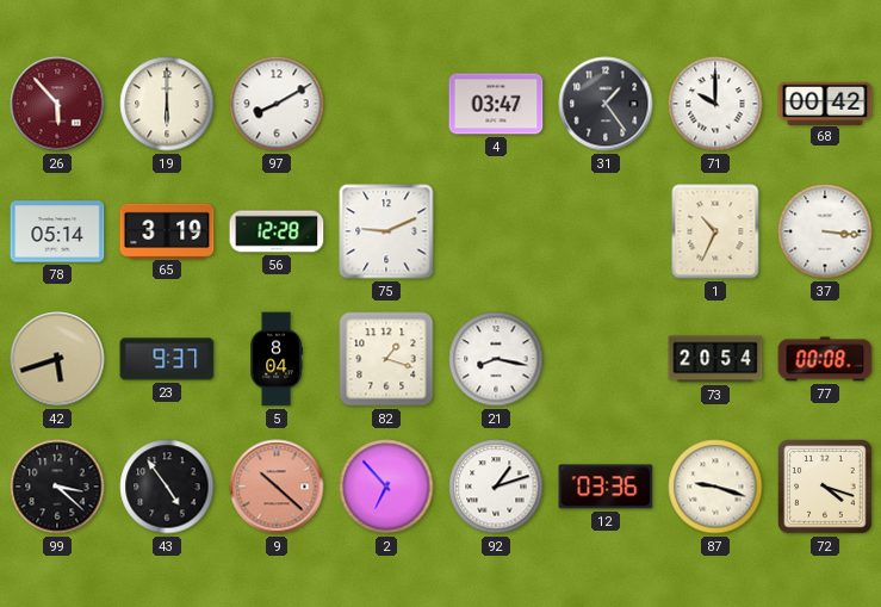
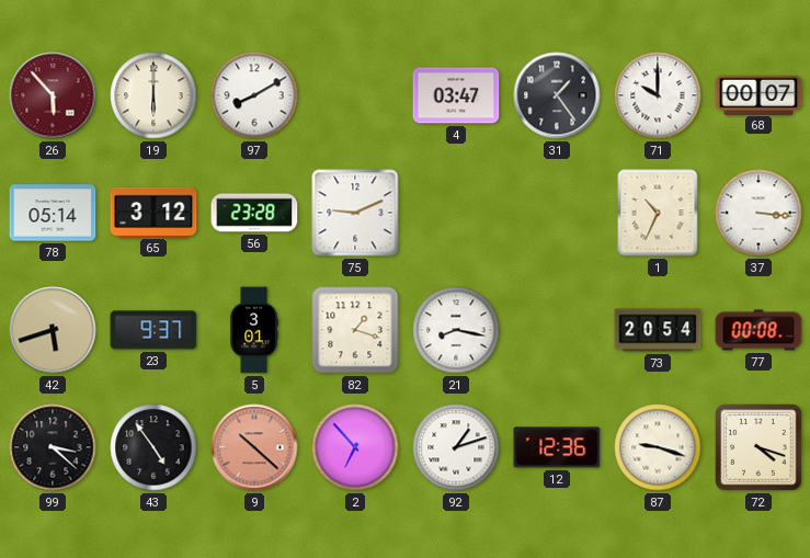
68: 00:42 -> 00:07 (758, 94)
65: 3:19 -> 3:12 (153, 212)
56: 12:28 -> 23:28 (254, 213)
5: 8:04 -> 3:01 (254, 330)
12: 03:36 -> 12:36 (557, 447)
